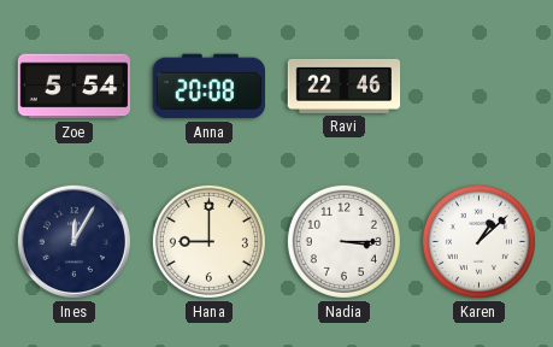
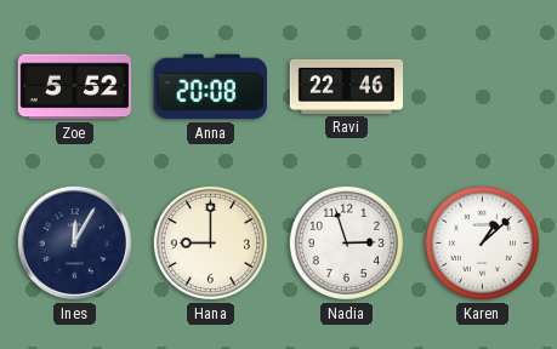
Zoe: 5:54 -> 5:52 (75, 87)
Nadia: 3:15 -> 2:57 (346, 242)
